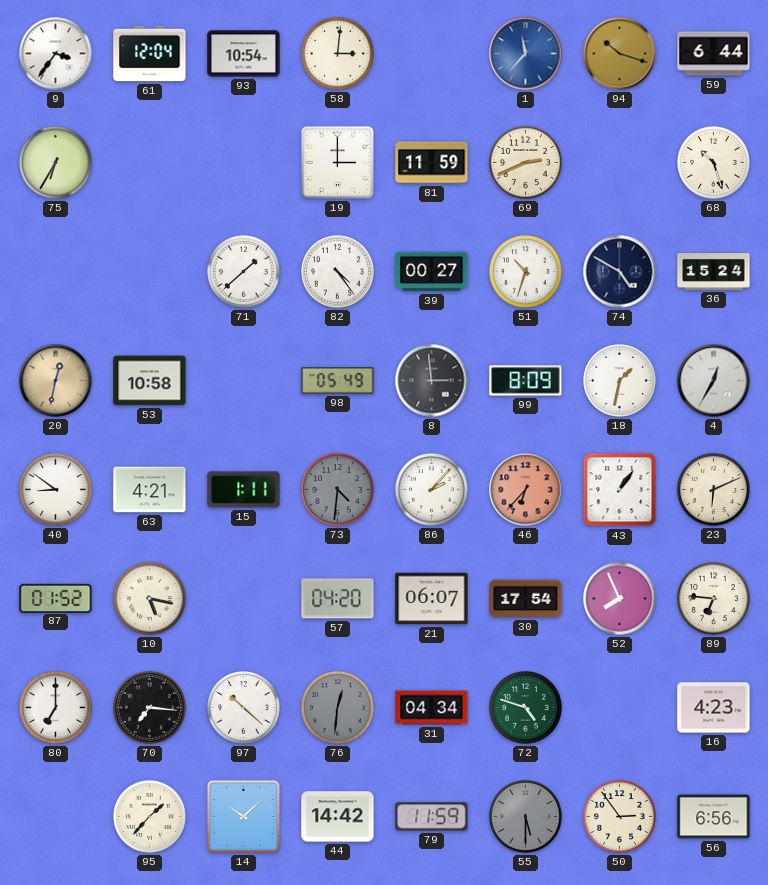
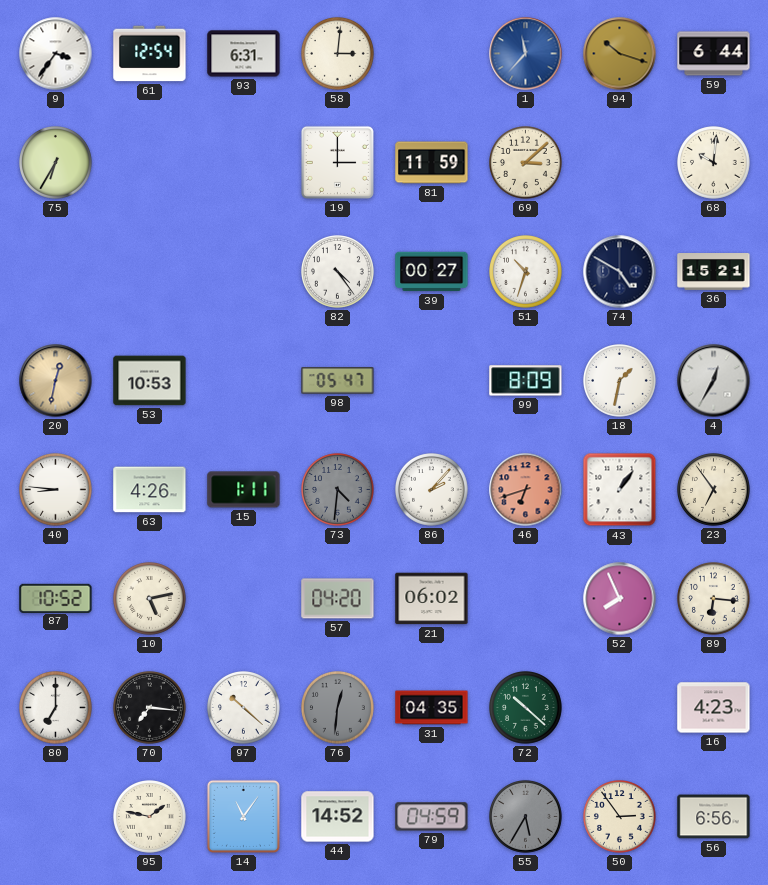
61: 12:04 -> 12:54 (150, 54)
93: 10:54 -> 6:31 (244, 54)
69: 2:41 -> 3:08 (526, 163)
68: 10:27 -> 10:01 (714, 163)
71: 1:38 -> none (244, 272)
36: 15:24 -> 15:21 (714, 272)
53: 10:58 -> 10:53 (150, 381)
98: 05:49 -> 05:47 (338, 381)
8: 2:59 -> none (432, 381)
40: 8:51 -> 8:46 (56, 490)
63: 4:21 -> 4:26 (150, 490)
46: 6:37 -> 6:42 (526, 490)
23: 6:11 -> 6:54 (714, 490)
87: 01:52 -> 10:52 (56, 598)
10: 5:17 -> 5:13 (150, 599)
21: 06:07 -> 06:02 (432, 599)
30: 17:54 -> none (526, 599)
89: 6:46 -> 6:16 (714, 599)
31: 04:34 -> 04:35 (432, 708)
72: 4:48 -> 10:22 (526, 708)
95: 1:37 -> 1:47 (150, 817)
14: 10:08 -> 11:06 (243, 816)
44: 14:42 -> 14:52 (338, 817)
79: 11:59 -> 04:59 (432, 817)
55: 5:30 -> 5:35 (526, 817)
